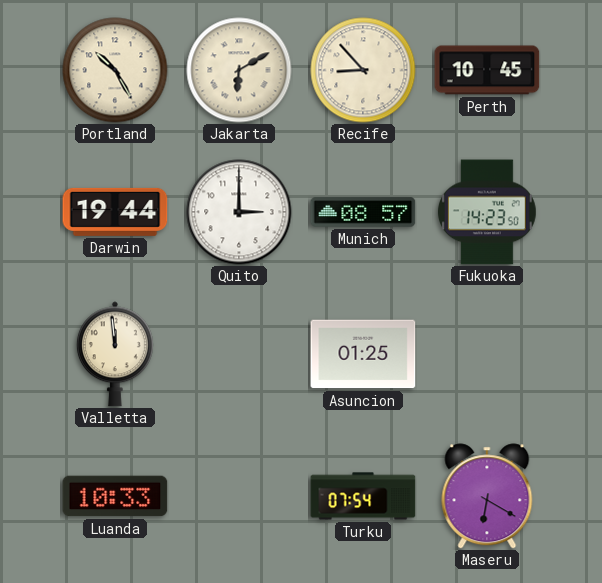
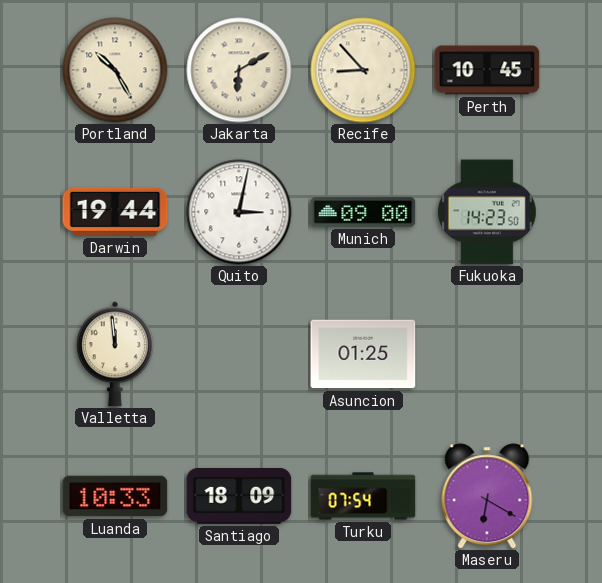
Quito: 3:00 -> 3:02 (239, 212)
Munich: 08:57 -> 09:00 (363, 212)
Santiago: none -> 18:09 (239, 496)
